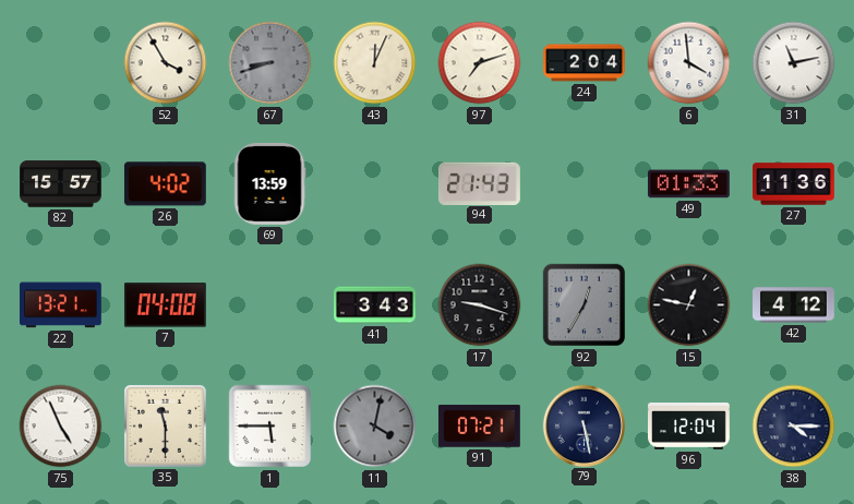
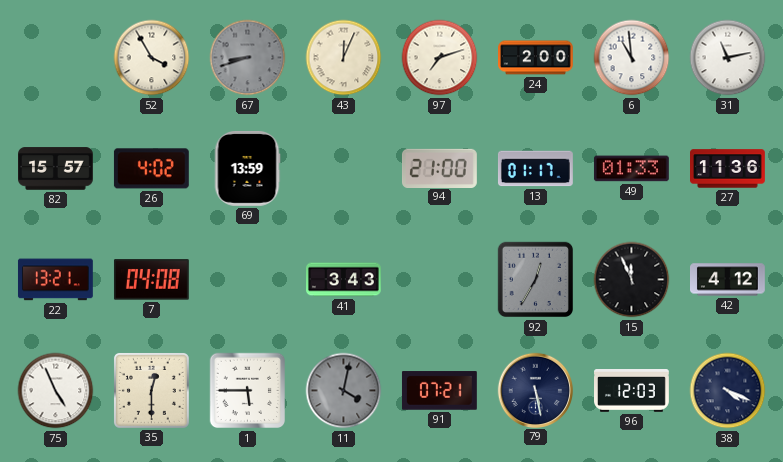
24: 2:04 -> 2:00 (536, 58)
6: 3:59 -> 10:59 (632, 58)
94: 21:43 -> 21:00 (439, 168)
13: none -> 01:17 (535, 169)
17: 9:18 -> none (480, 305)
15: 12:47 -> 11:56 (632, 280)
35: 11:30 -> 12:30 (151, 390)
96: 12:04 -> 12:03 (632, 391)
38: 4:15 -> 4:19 (728, 391)
